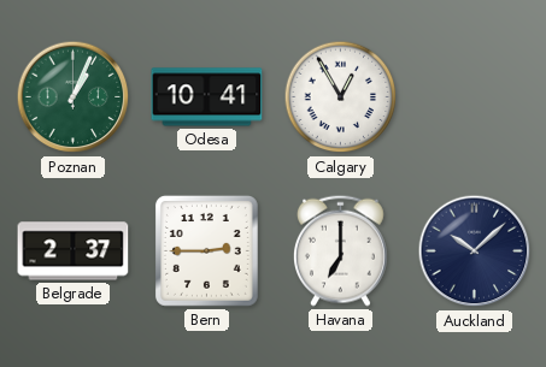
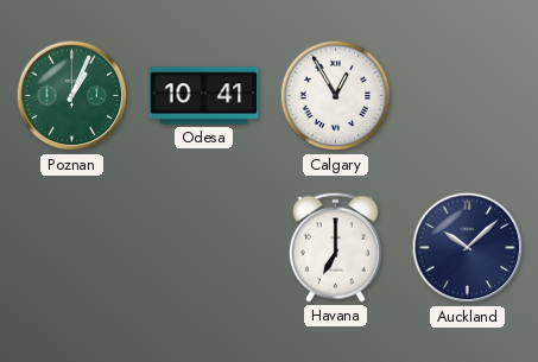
Belgrade: 2:37 -> none (74, 251)
Bern: 2:45 -> none (206, 250)
